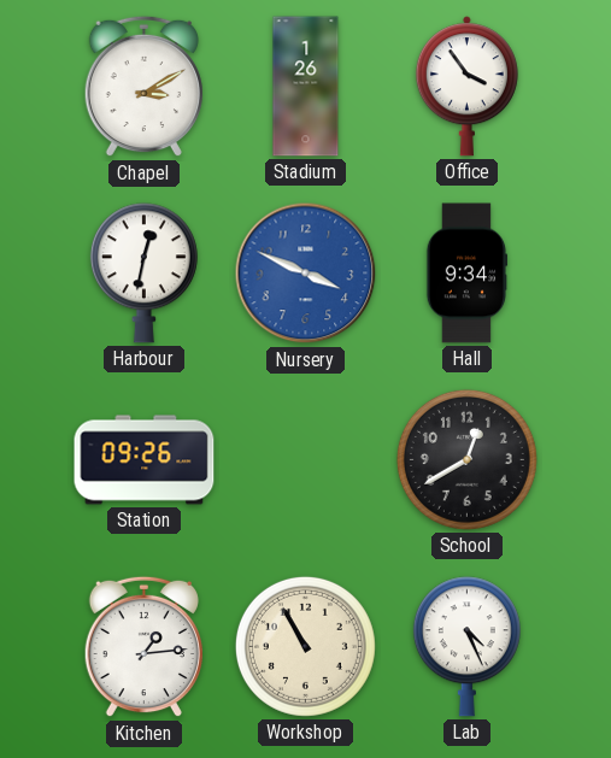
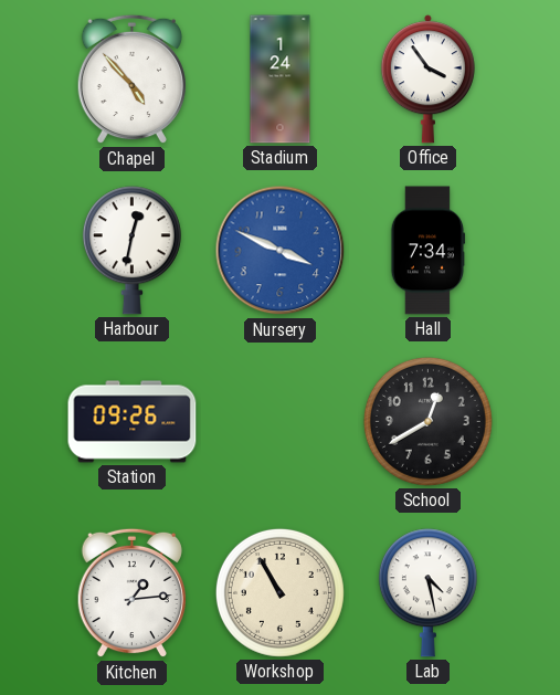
Chapel: 3:10 -> 4:53 (131, 80)
Stadium: 1:26 -> 1:24 (281, 80)
Hall: 9:34 -> 7:34 (427, 251)
Lab: 4:26 -> 4:28 (427, 593)
